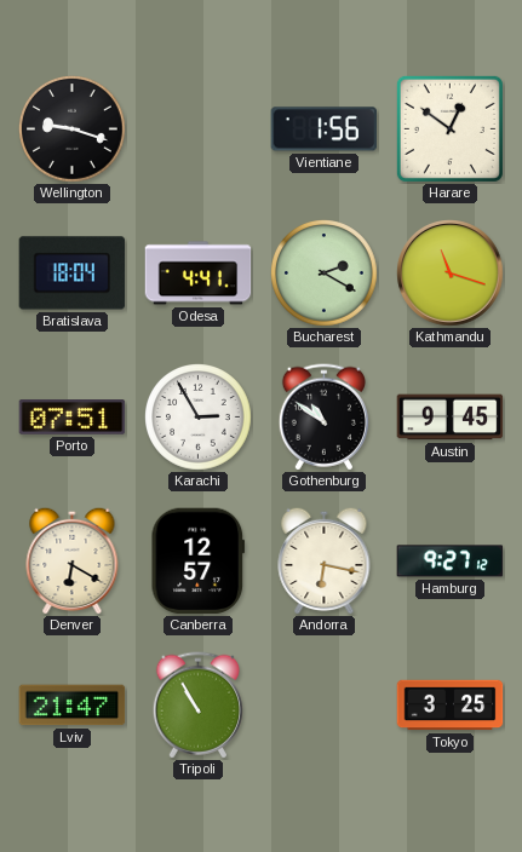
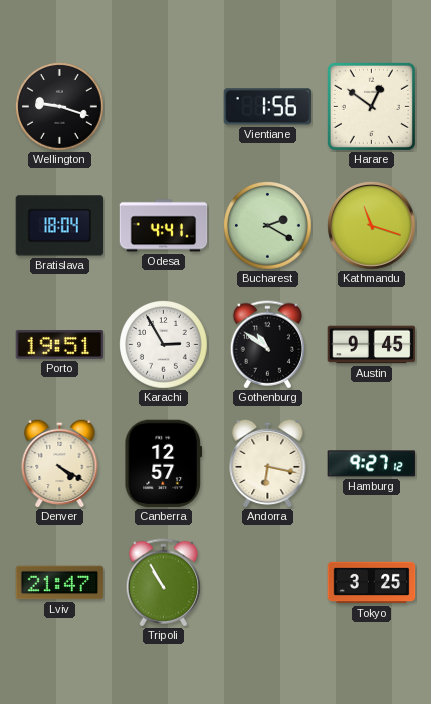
Porto: 07:51 -> 19:51 (60, 345)
Denver: 6:20 -> 4:20 (60, 463)
